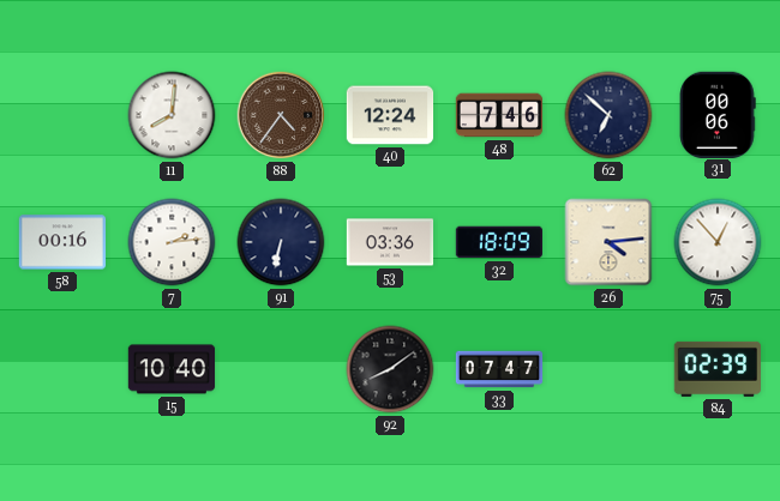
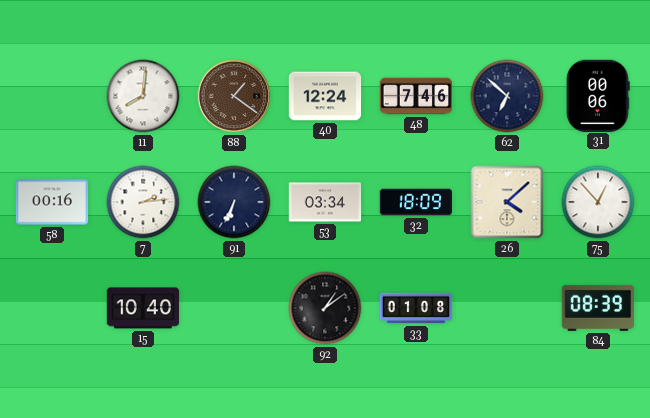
88: 4:36 -> 1:21 (234, 96)
91: 6:32 -> 6:34 (234, 202)
53: 03:36 -> 03:34 (325, 202)
26: 4:14 -> 4:08 (507, 202)
92: 8:09 -> 1:09 (325, 308)
33: 07:47 -> 01:08 (416, 308)
84: 02:39 -> 08:39 (597, 308)
